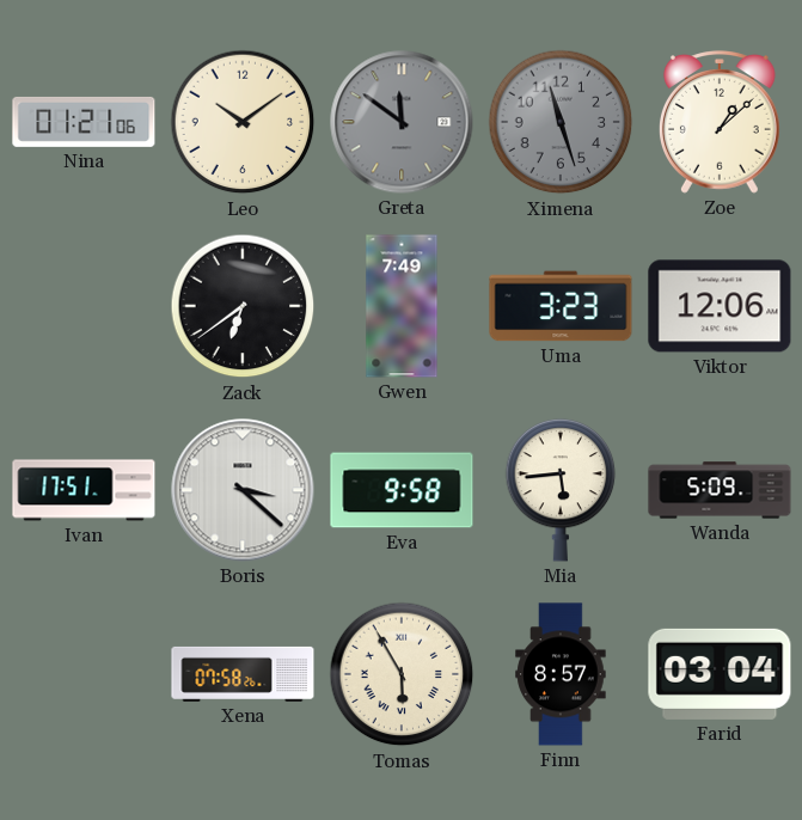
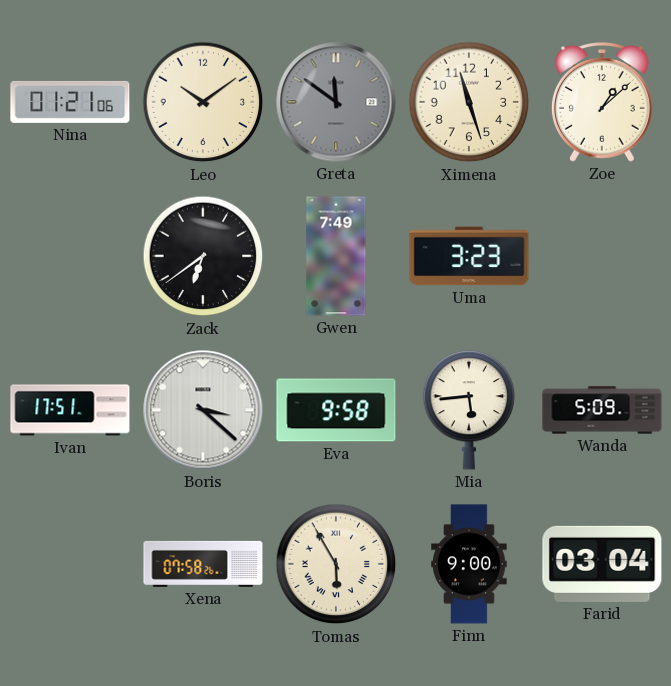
Ximena dial: grey -> cream (469, 102)
Viktor: 12:06 -> none (720, 306)
Finn: 8:57 -> 9:00 (469, 564)
